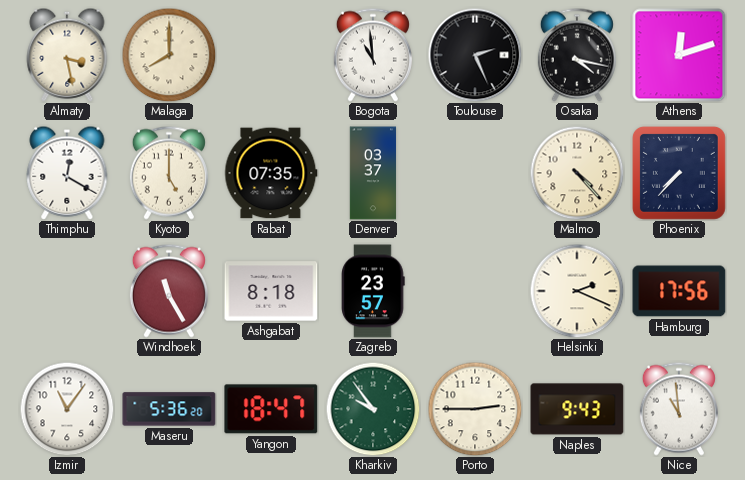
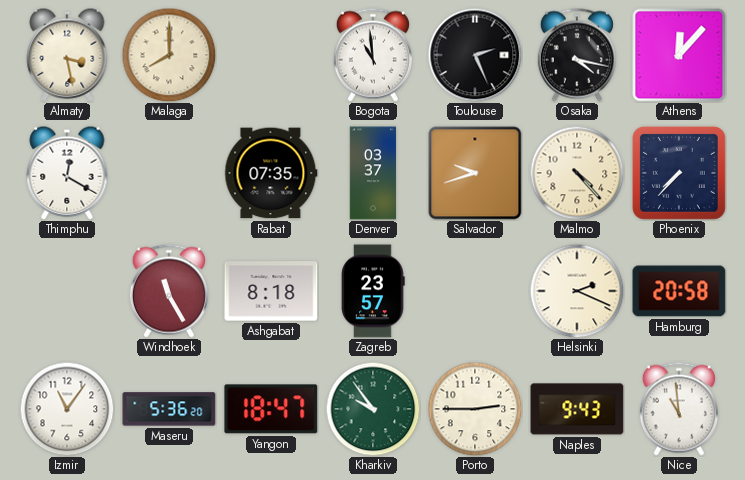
Athens: 12:12 -> 12:07 (679, 55)
Kyoto: 5:00 -> none (169, 173)
Salvador: none -> 9:42 (475, 173)
Hamburg: 17:56 -> 20:58 (679, 291)
